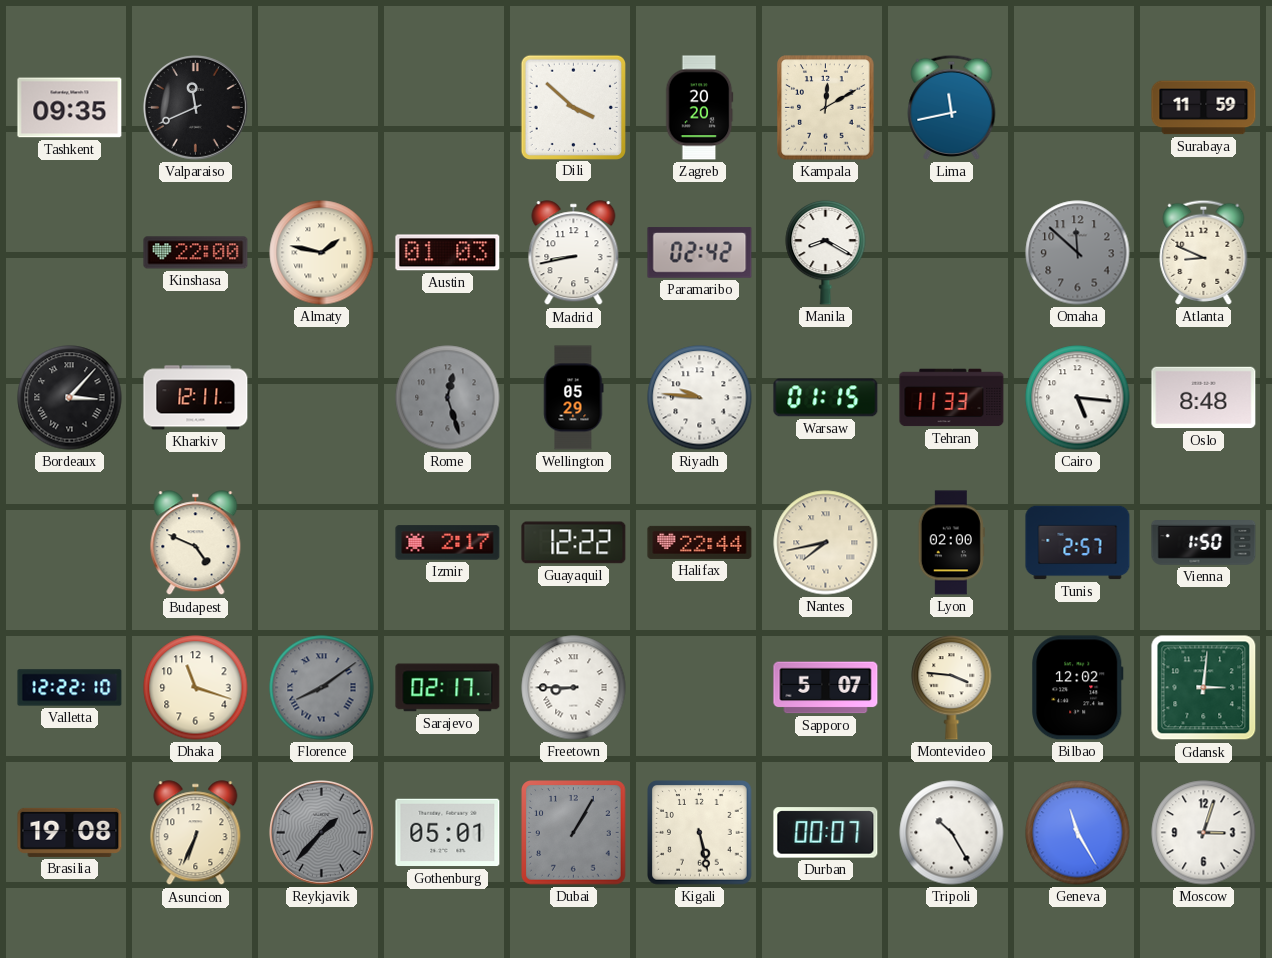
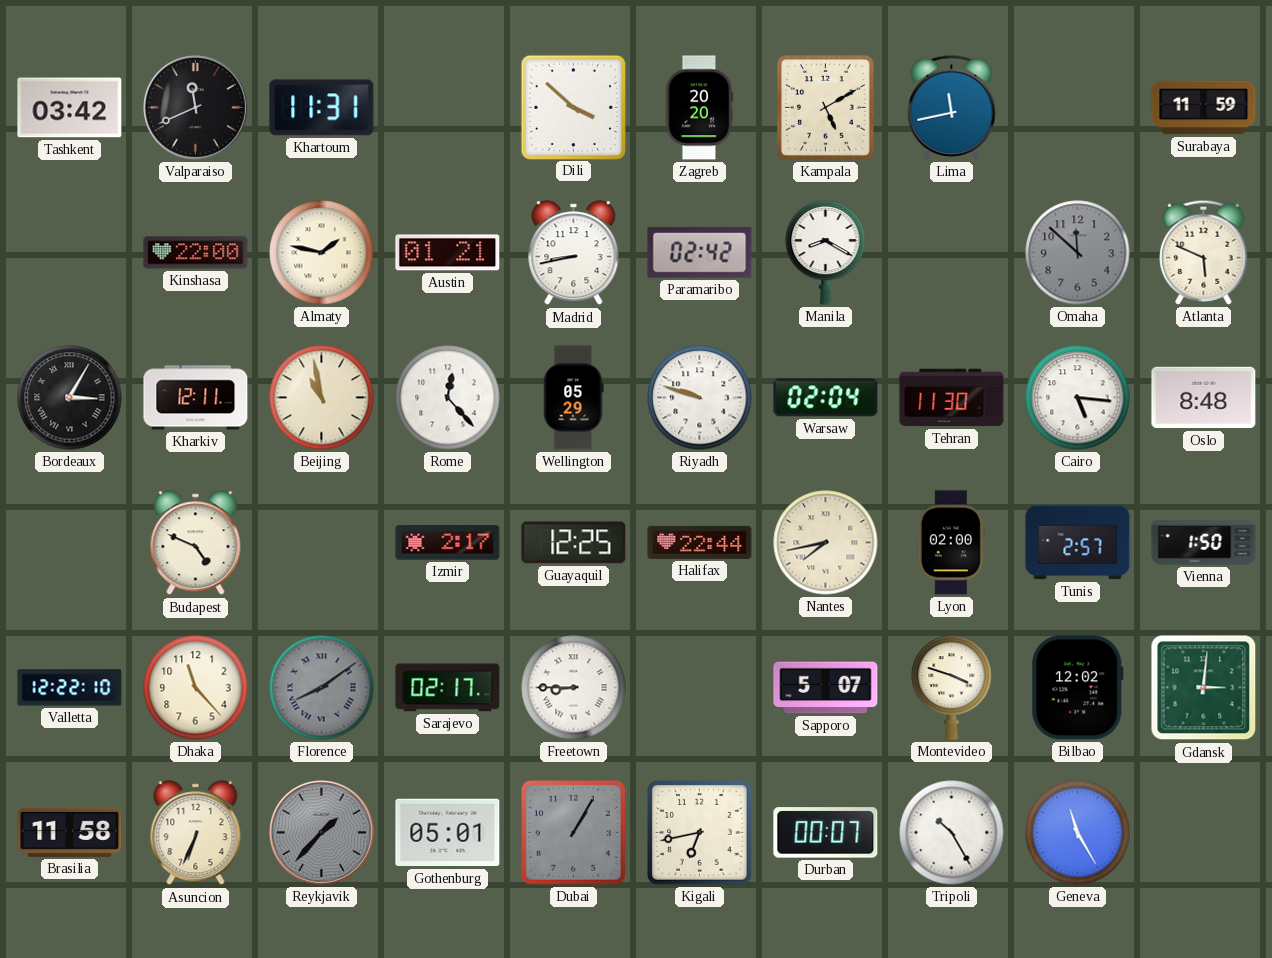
Tashkent: 09:35 -> 03:42 (70, 108)
Khartoum: none -> 11:31 (322, 108)
Kampala: 12:10 -> 5:10 (826, 108)
Austin: 01:03 -> 01:21 (448, 253)
Atlanta: 8:49 -> 5:49 (1204, 252)
Bordeaux: 3:07 -> 3:05 (70, 398)
Beijing: none -> 10:58 (322, 398)
Rome: 12:27 -> 12:23 (448, 398)
Rome dial: grey -> white (448, 398)
Riyadh: 9:46 -> 9:48 (700, 398)
Warsaw: 01:15 -> 02:04 (826, 398)
Tehran: 11:33 -> 11:30 (952, 398)
Guayaquil: 12:22 -> 12:25 (574, 543)
Dhaka: 11:18 -> 11:23 (196, 688)
Montevideo: 3:46 -> 3:48 (952, 687)
Brasilia: 19:08 -> 11:58 (70, 832)
Kigali: 5:28 -> 6:43 (700, 833)
Moscow: 3:03 -> none (1204, 833)
